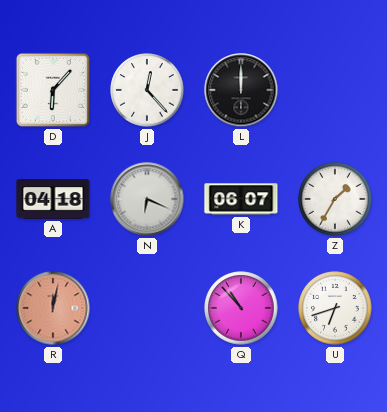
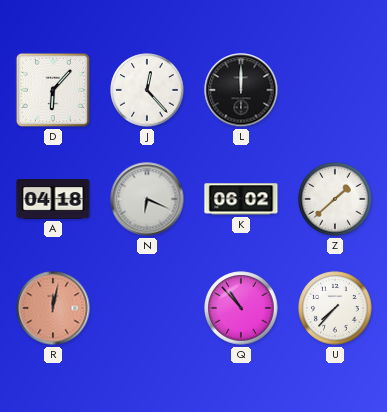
K: 06:07 -> 06:02 (241, 199)
Z: 1:35 -> 1:38 (335, 199)
U: 6:42 -> 7:37 (335, 308)
